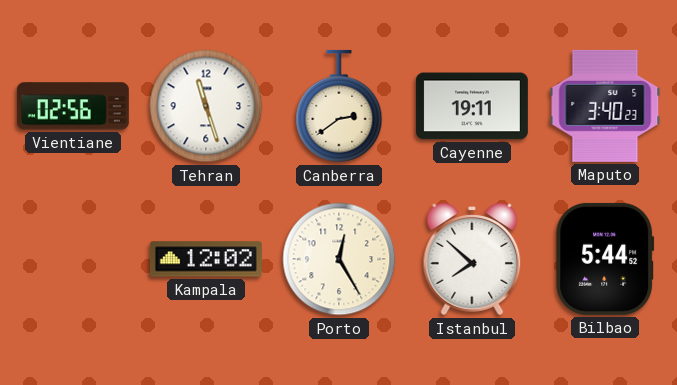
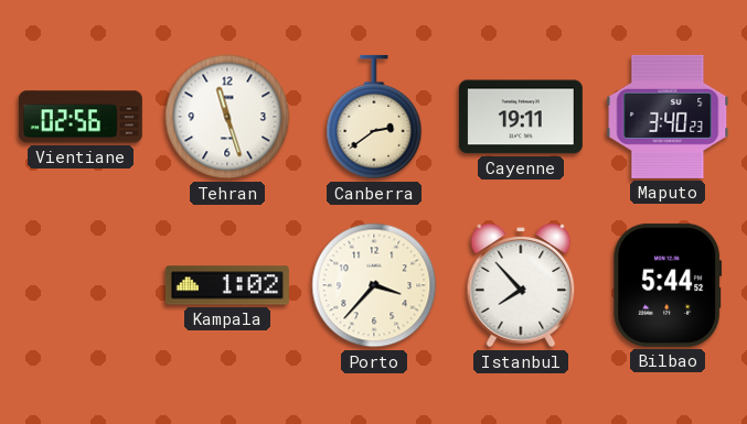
Kampala: 12:02 -> 1:02 (227, 285)
Porto: 12:25 -> 3:37 (374, 285)
Istanbul: 7:52 -> 7:53 (521, 285)
